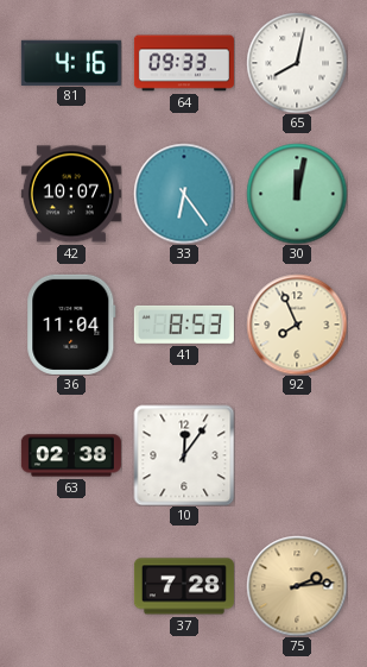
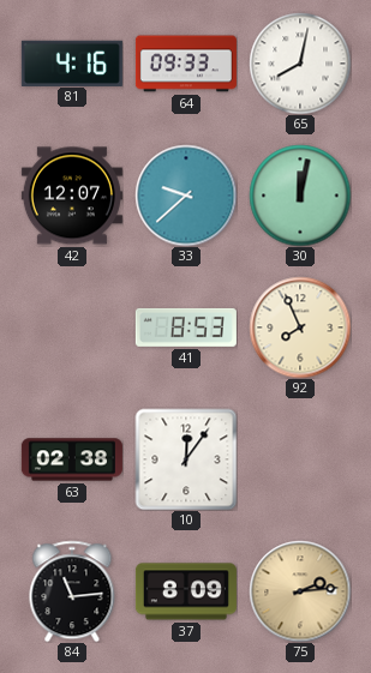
42: 10:07 -> 12:07 (72, 196)
33: 6:24 -> 9:38 (186, 196)
36: 11:04 -> none (71, 325)
84: none -> 11:14 (72, 591)
37: 7:28 -> 8:09 (186, 591)
